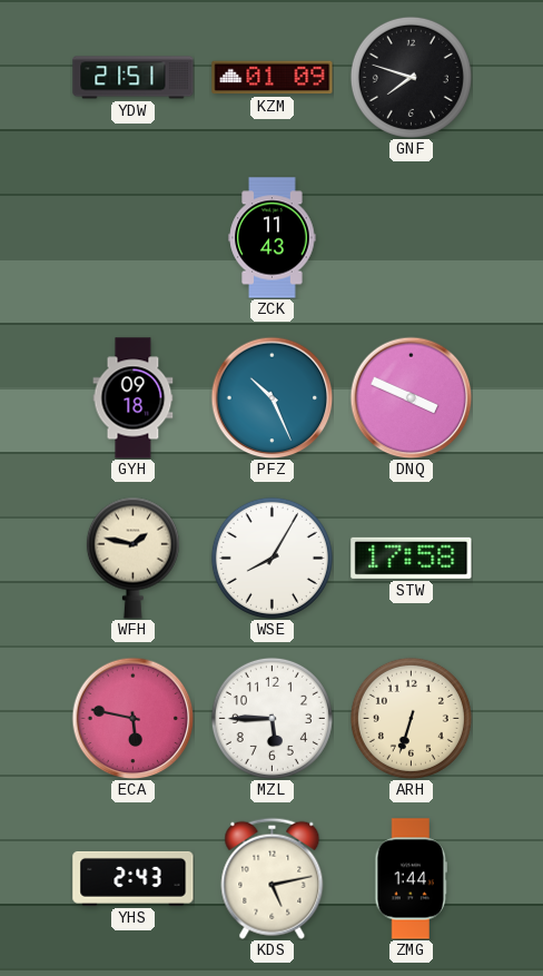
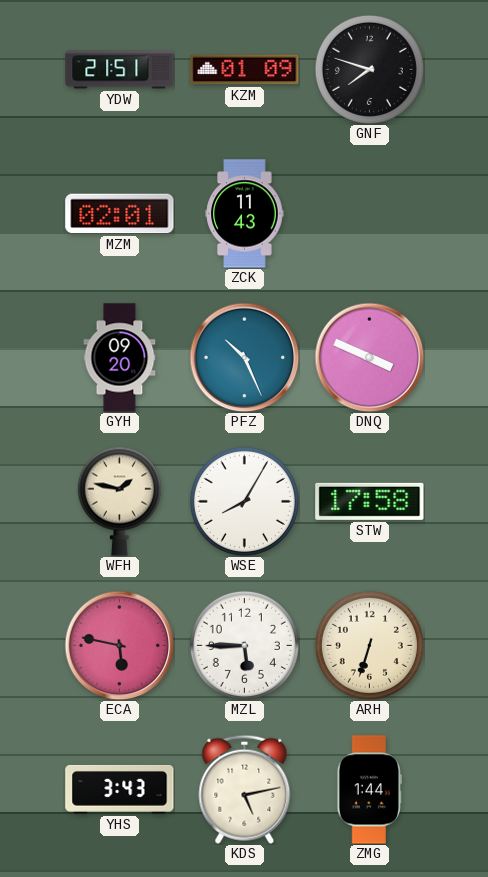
MZM: none -> 02:01 (120, 214)
GYH: 09:18 -> 09:20 (120, 358)
YHS: 2:43 -> 3:43 (120, 789)
